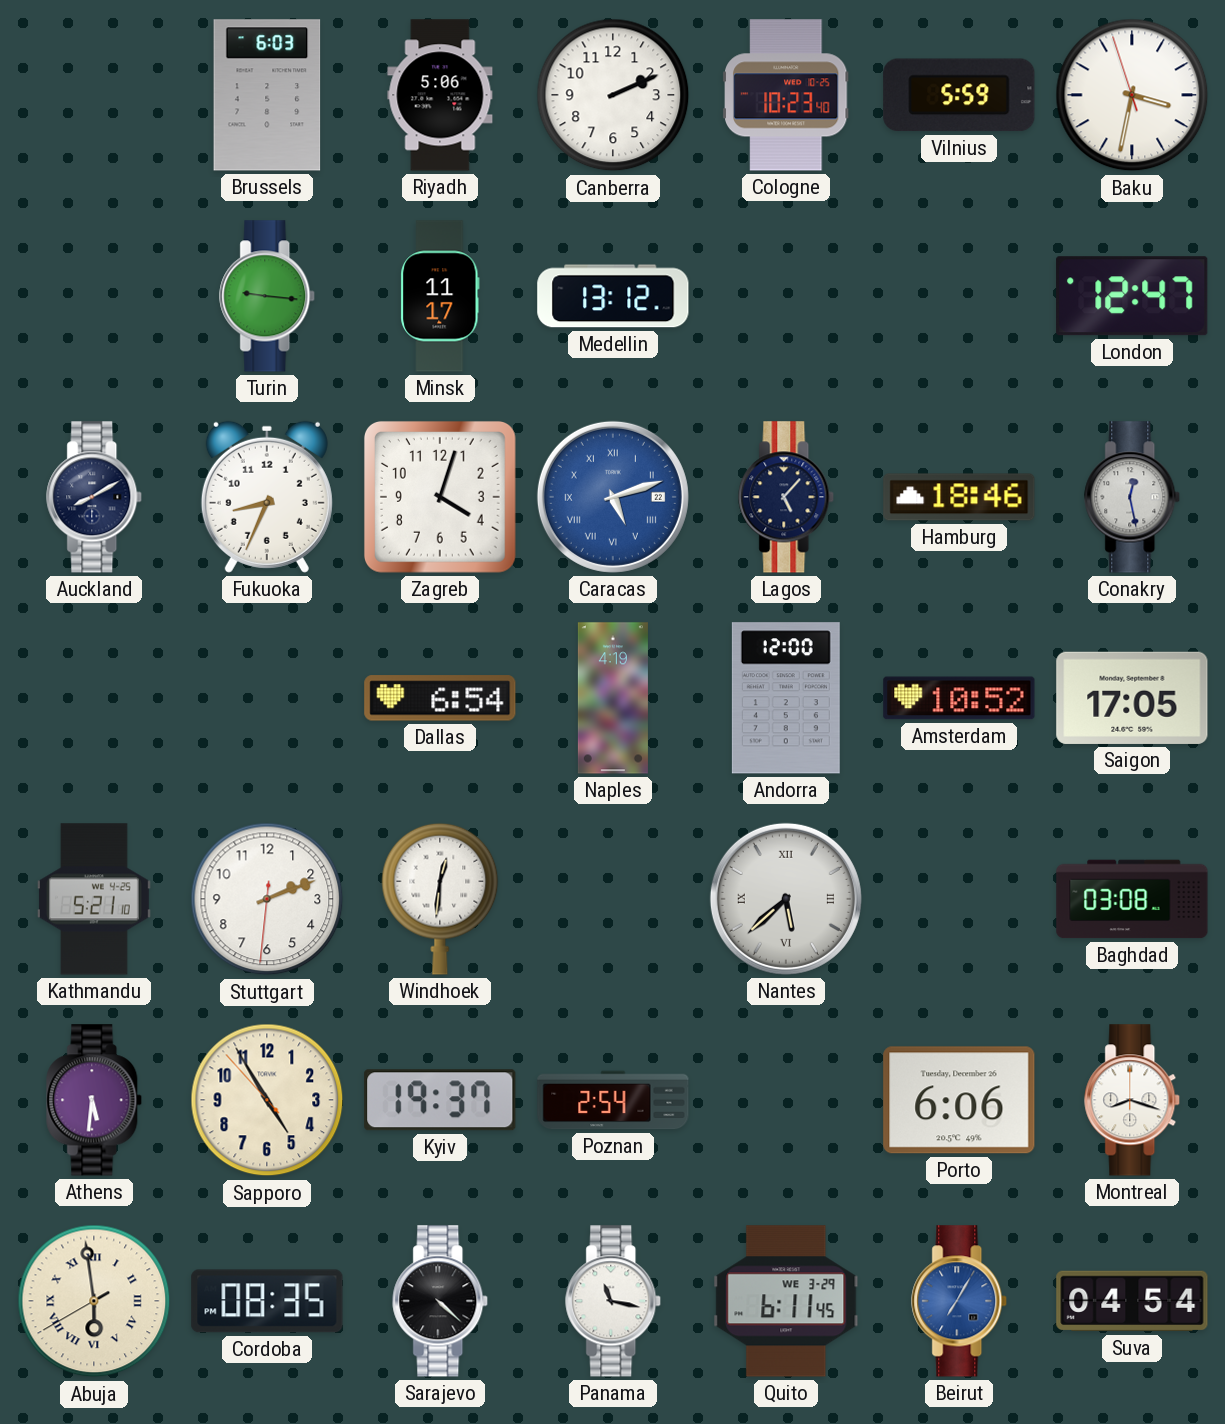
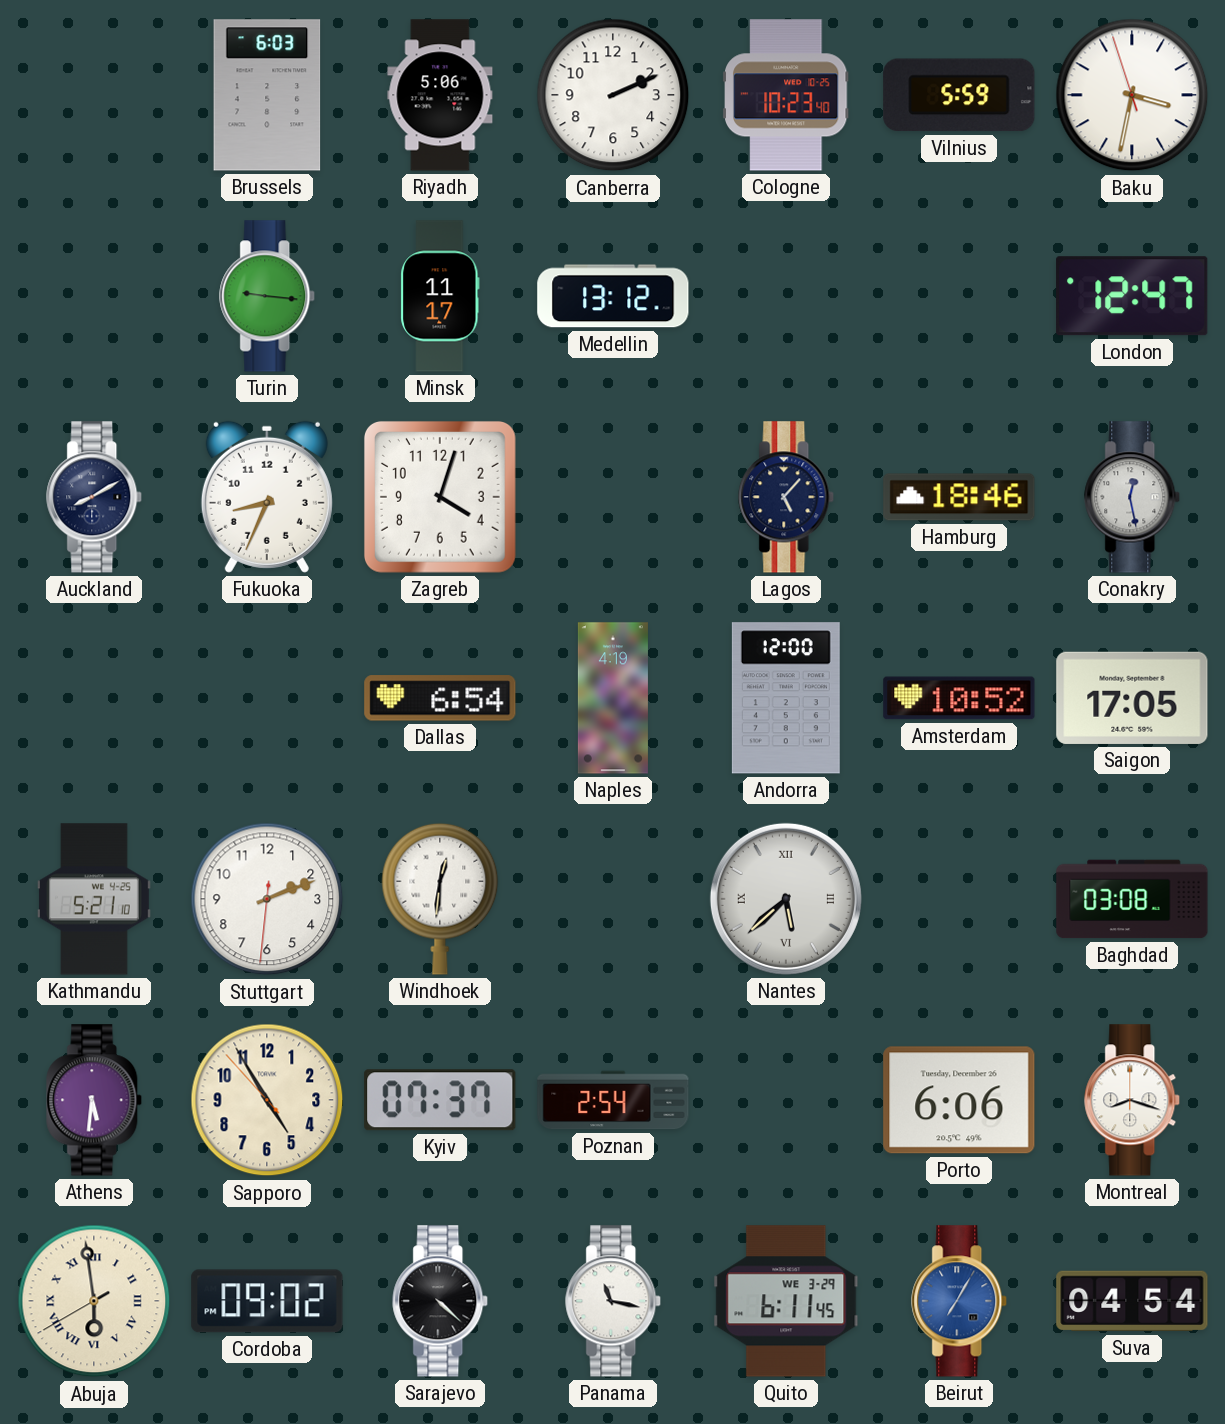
Caracas: 5:12 -> none (613, 497)
Kyiv: 19:37 -> 07:37 (440, 1100)
Cordoba: 08:35 -> 09:02 (267, 1301)
